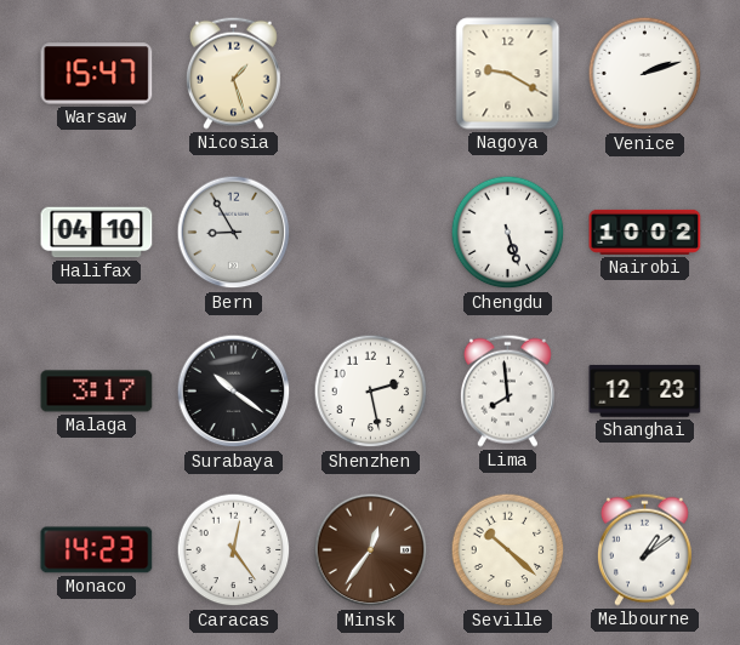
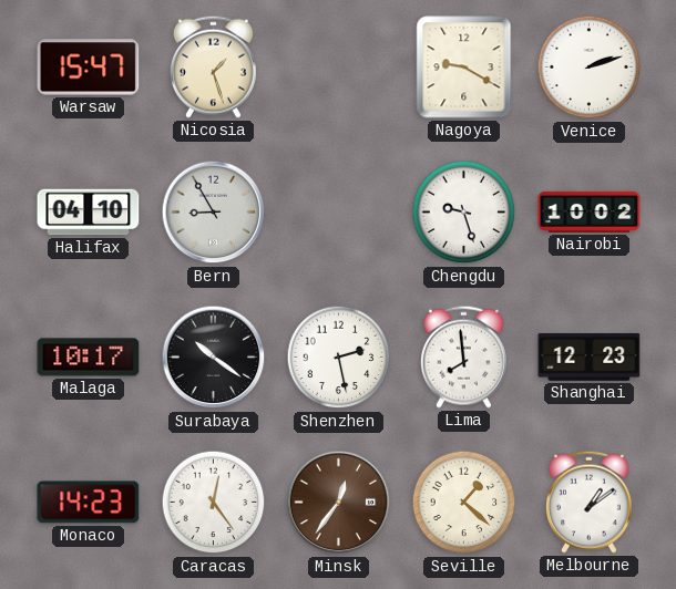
Chengdu: 5:27 -> 9:27 (464, 213)
Malaga: 3:17 -> 10:17 (89, 358)
Seville: 10:22 -> 1:22 (464, 503)
